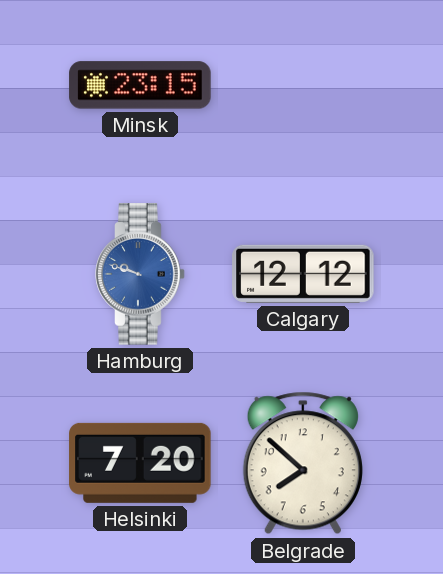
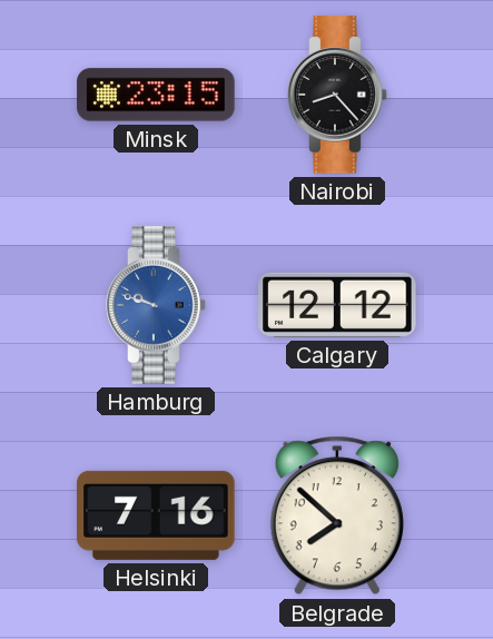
Nairobi: none -> 8:23 (337, 95)
Helsinki: 7:20 -> 7:16 (156, 515)
